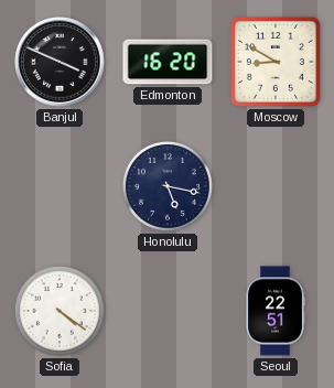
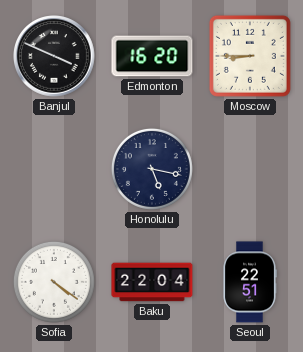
Moscow: 8:50 -> 8:45 (250, 56)
Baku: none -> 22:04 (152, 282)
